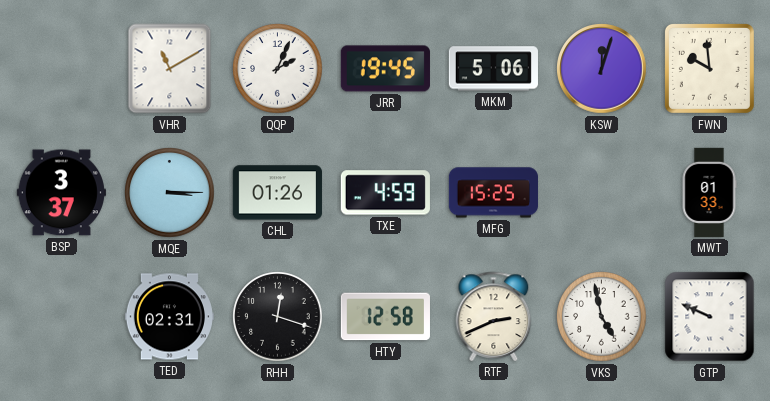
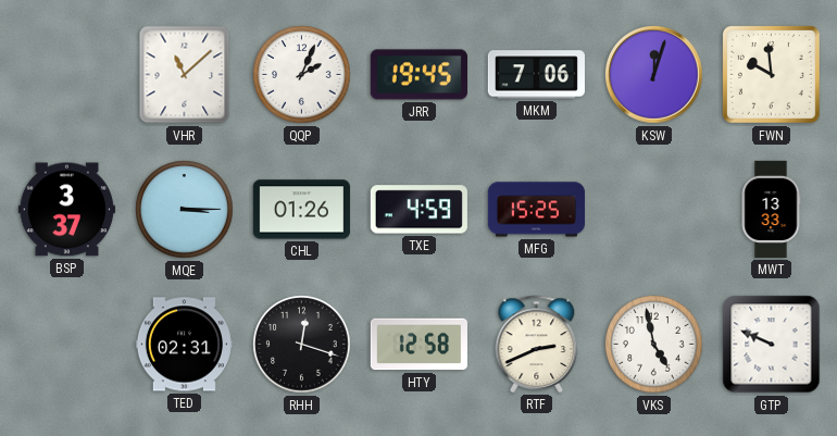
VHR: 11:10 -> 11:08 (185, 75)
MKM: 5:06 -> 7:06 (536, 75)
MWT: 01:33 -> 13:33 (771, 209)
